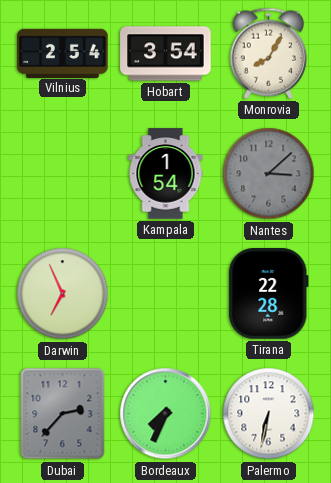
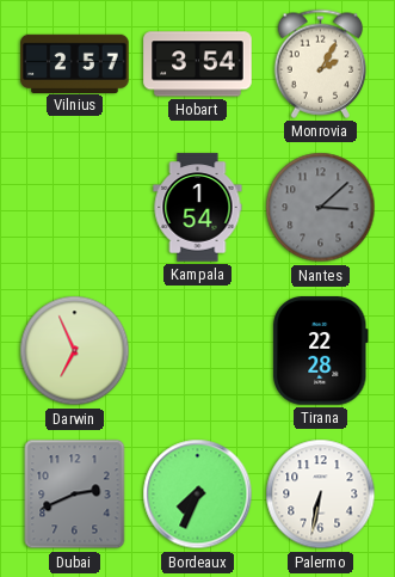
Vilnius: 2:54 -> 2:57 (75, 63)
Monrovia: 8:05 -> 2:05 (321, 63)
Dubai: 2:37 -> 2:41 (75, 495)
